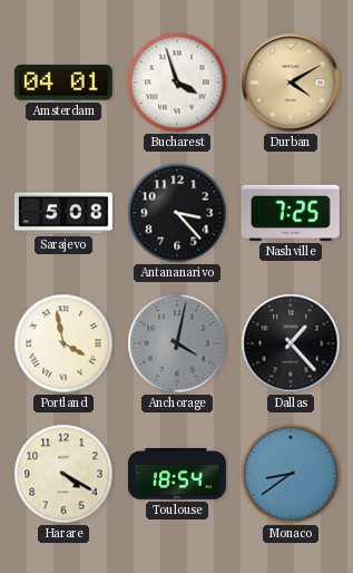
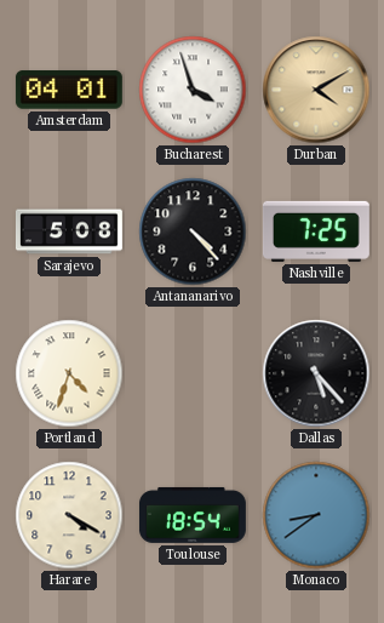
Antananarivo: 3:23 -> 4:23 (193, 232)
Portland: 3:58 -> 4:33 (69, 373)
Anchorage: 4:02 -> none (177, 343)
Dallas: 1:23 -> 5:23 (316, 373)
